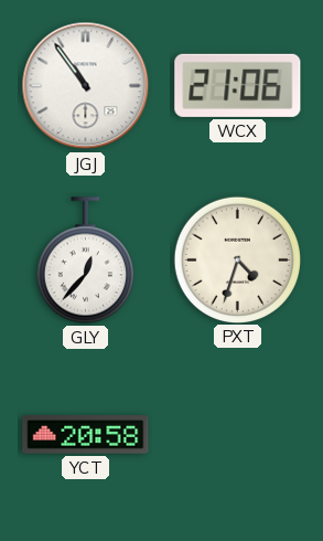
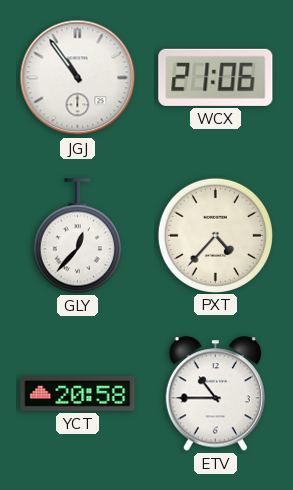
PXT: 4:33 -> 4:37 (215, 235)
ETV: none -> 10:45 (215, 394)
